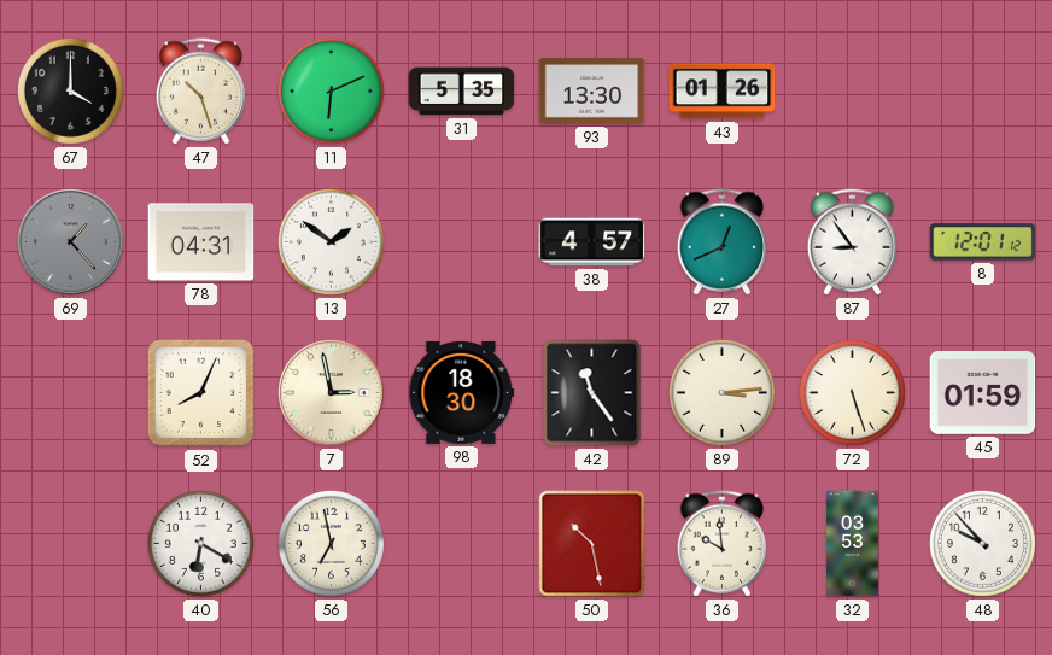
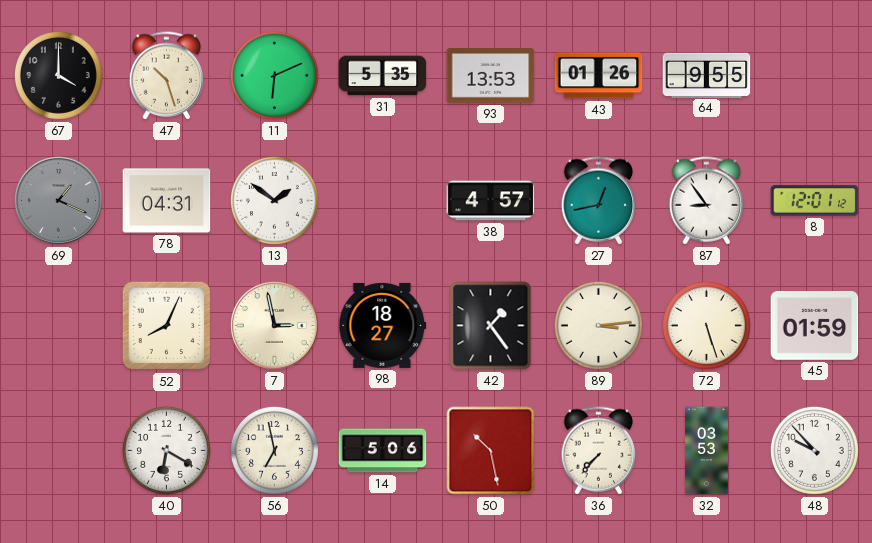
93: 13:30 -> 13:53 (491, 76)
64: none -> 9:55 (707, 75)
69: 1:23 -> 1:19 (58, 200)
27: 12:41 -> 12:43 (599, 201)
98: 18:30 -> 18:27 (383, 325)
42: 11:24 -> 1:24 (491, 326)
14: none -> 5:06 (383, 451)
36: 9:59 -> 7:37 (599, 451)
